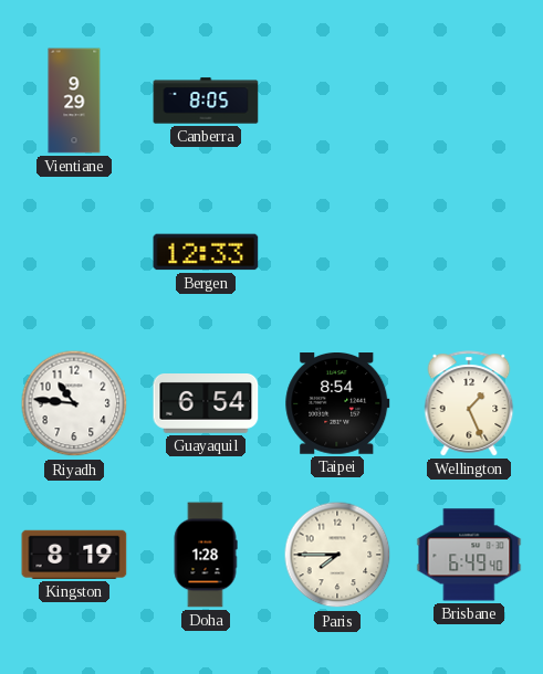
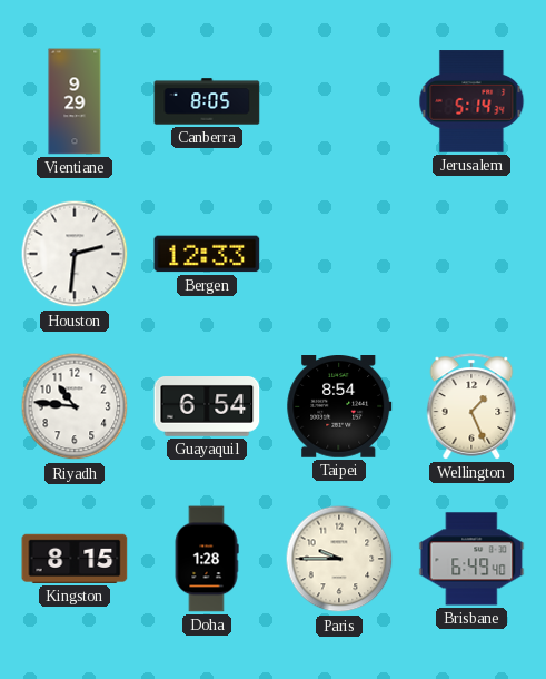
Jerusalem: none -> 5:14 (471, 101)
Houston: none -> 2:31 (75, 254)
Kingston: 8:19 -> 8:15 (75, 559)
Paris: 7:45 -> 9:45 (339, 559)
